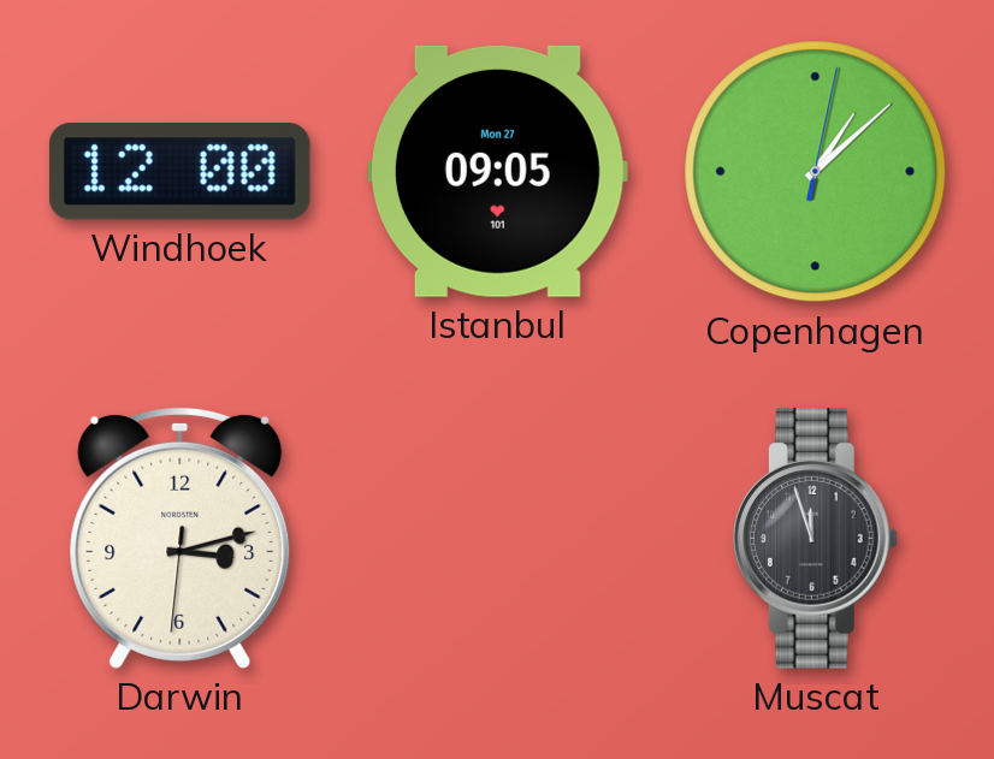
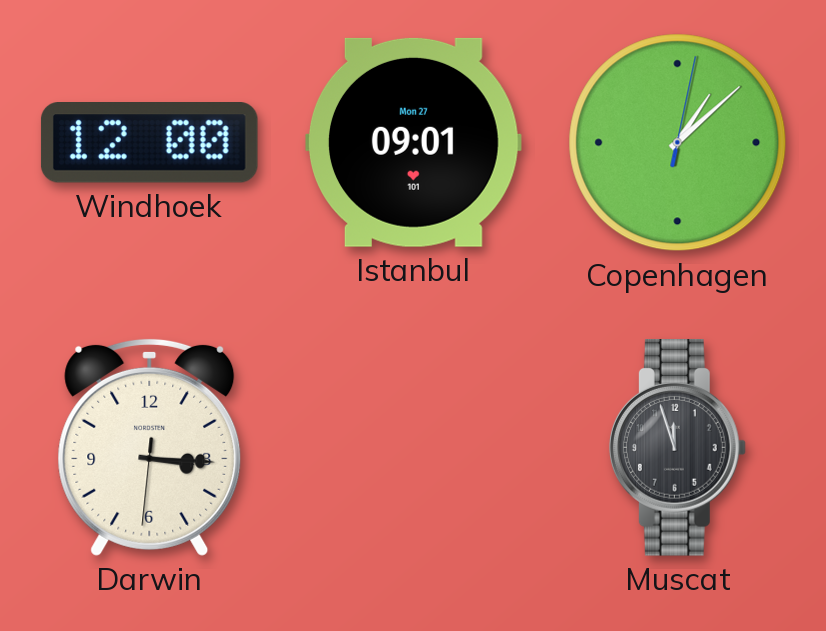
Istanbul: 09:05 -> 09:01 (413, 142)
Darwin: 3:12 -> 3:15 (150, 447)
